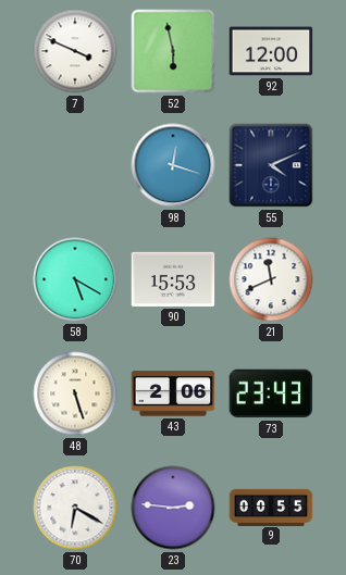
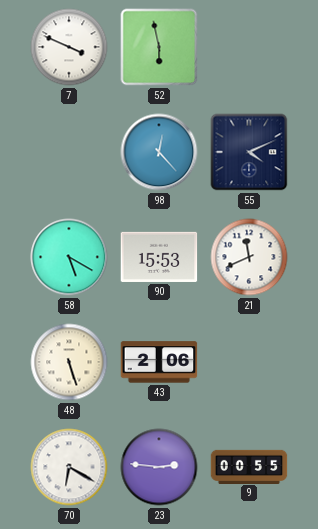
92: 12:00 -> none (271, 51)
98: 12:18 -> 12:23 (159, 152)
73: 23:43 -> none (271, 393)
